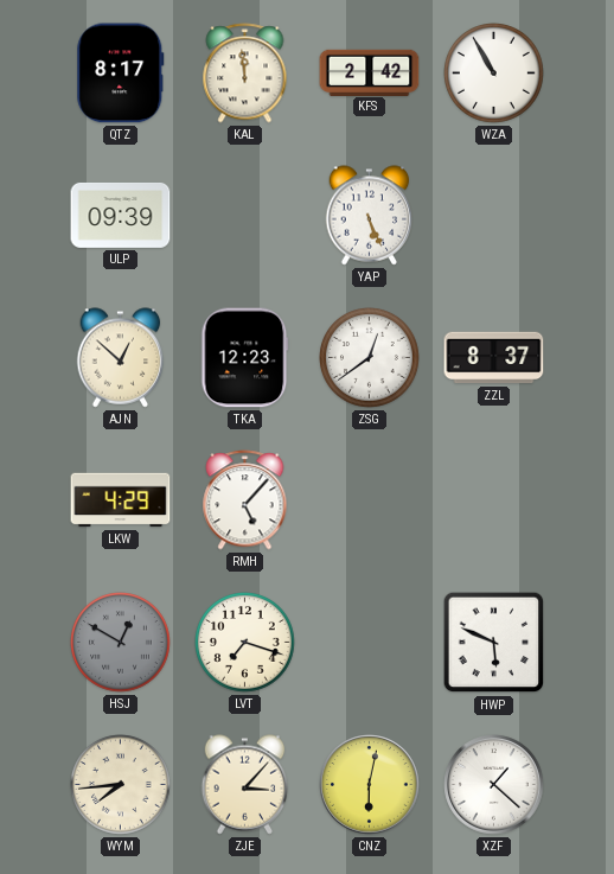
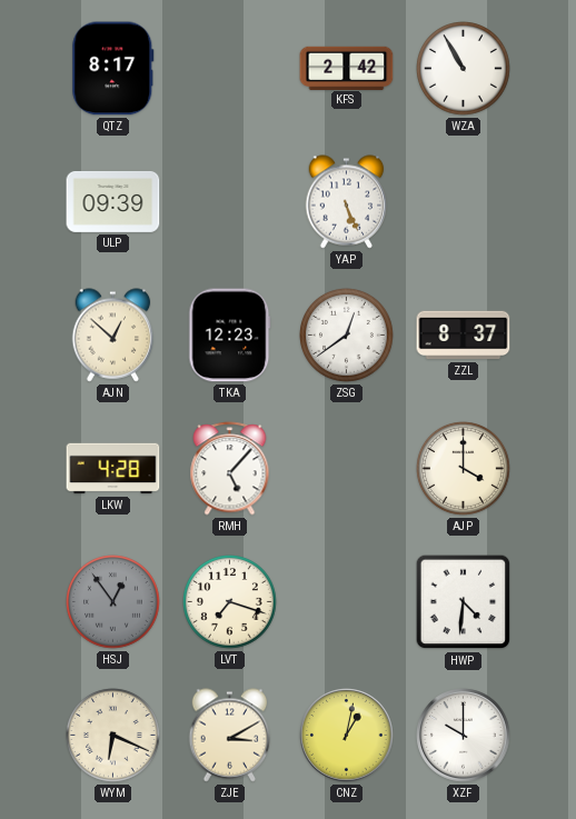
KAL: 11:59 -> none (245, 74)
LKW: 4:29 -> 4:28 (113, 469)
AJP: none -> 4:00 (464, 469)
HSJ: 12:50 -> 12:54 (113, 602)
HWP: 5:49 -> 4:31 (464, 602)
WYM: 7:44 -> 6:19 (113, 736)
ZJE: 3:07 -> 3:10 (230, 736)
CNZ: 6:02 -> 1:02 (347, 736)
XZF: 1:22 -> 10:00 (464, 736)
